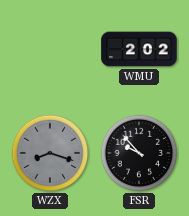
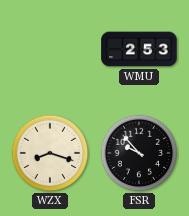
WMU: 2:02 -> 2:53 (139, 49)
WZX dial: grey -> cream (50, 153)
